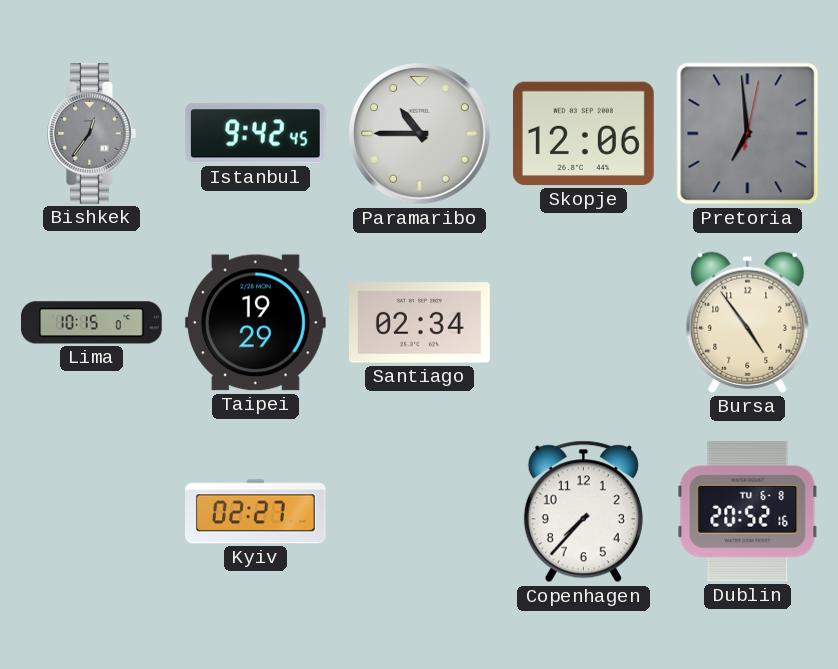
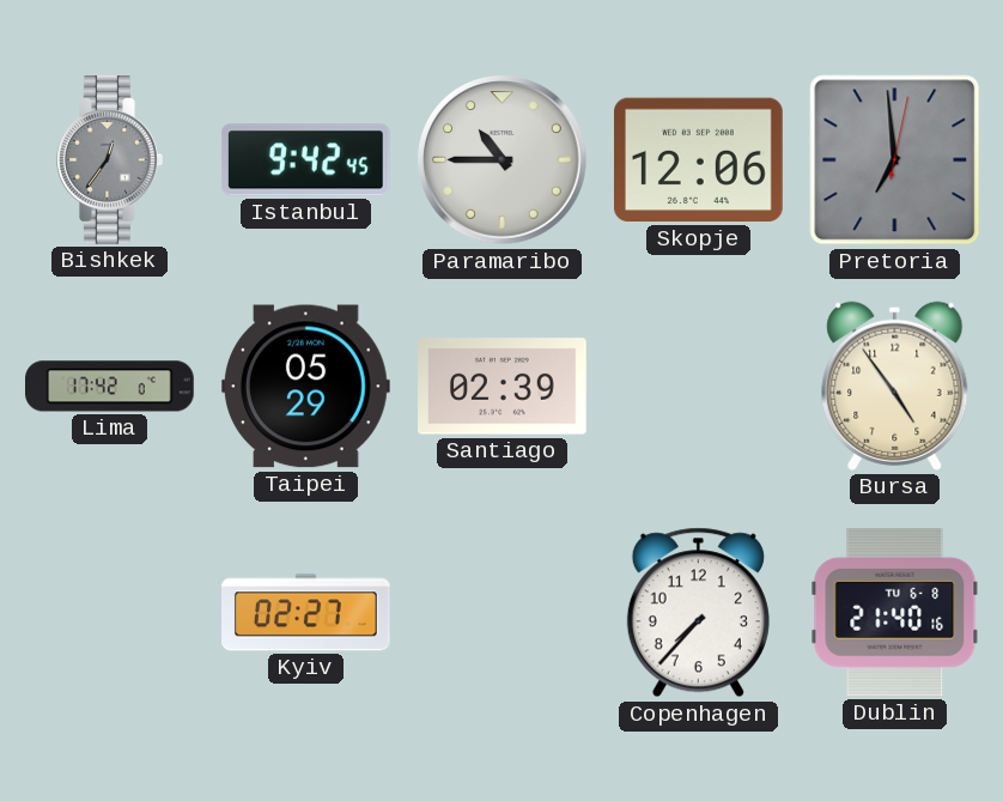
Lima: 10:15 -> 17:42 (110, 387)
Taipei: 19:29 -> 05:29 (305, 387)
Santiago: 02:34 -> 02:39 (503, 387)
Dublin: 20:52 -> 21:40 (895, 612)
